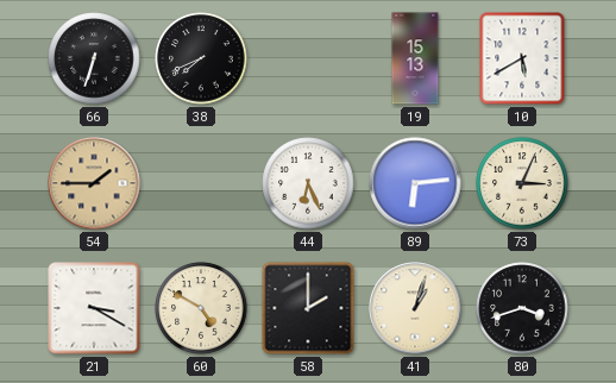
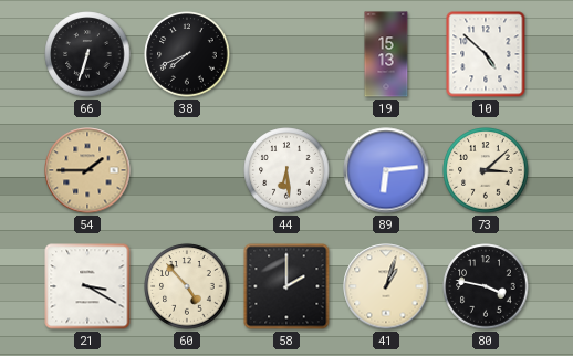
10: 5:40 -> 4:52 (486, 54)
44: 6:26 -> 6:29 (286, 170)
73: 3:04 -> 3:08 (486, 170)
60: 4:50 -> 4:53 (187, 286)
80: 3:42 -> 3:47 (486, 286)
